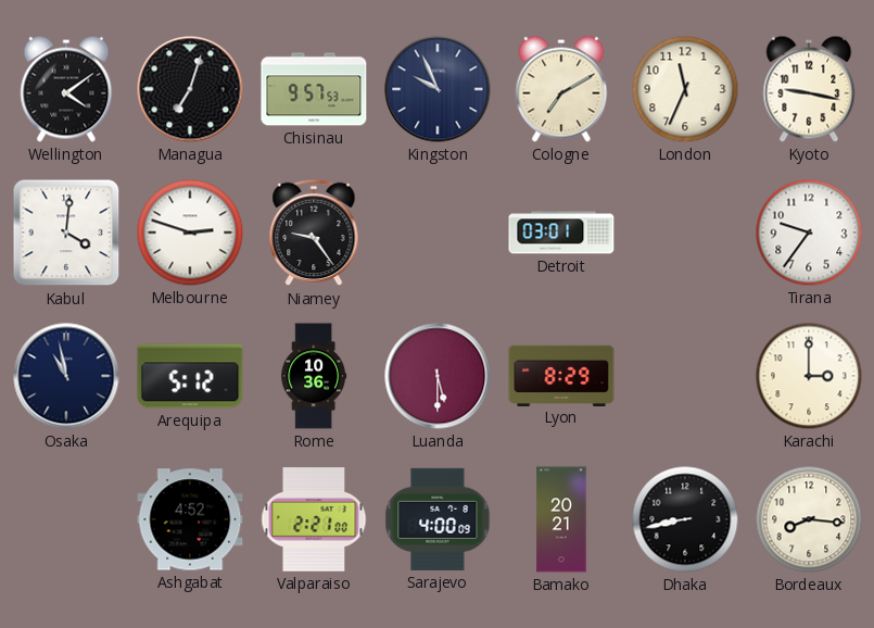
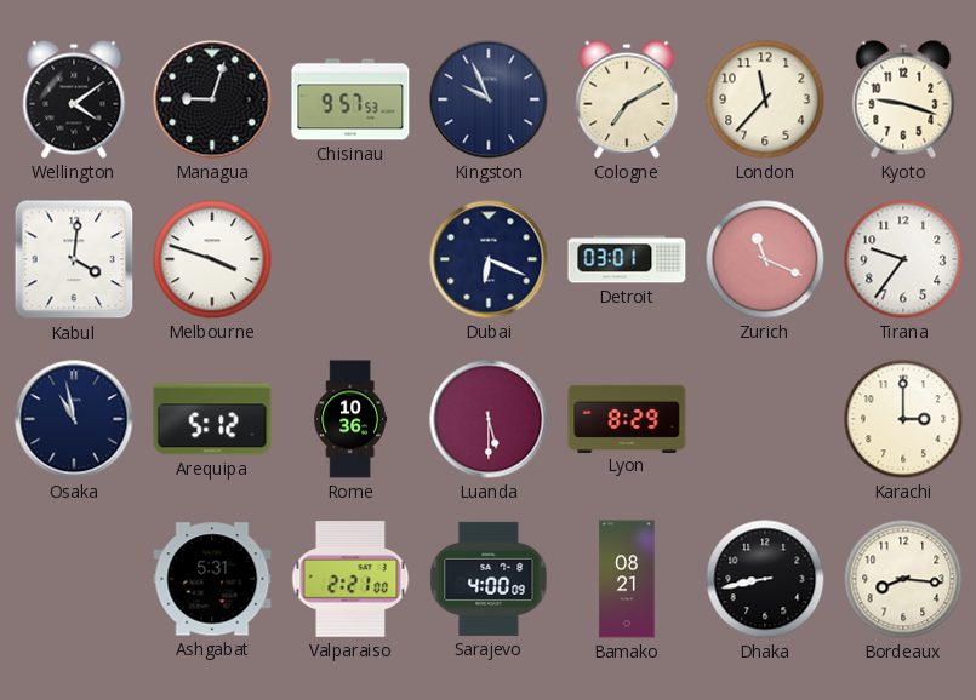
Managua: 7:03 -> 9:03 (212, 99)
London: 11:34 -> 11:37 (765, 99)
Kyoto: 9:17 -> 9:18 (903, 99)
Melbourne: 2:48 -> 3:48 (212, 259)
Niamey: 9:24 -> none (314, 233)
Dubai: none -> 6:19 (489, 259)
Zurich: none -> 11:19 (765, 259)
Ashgabat: 4:52 -> 5:31 (212, 579)
Bamako: 20:21 -> 08:21 (627, 579)
